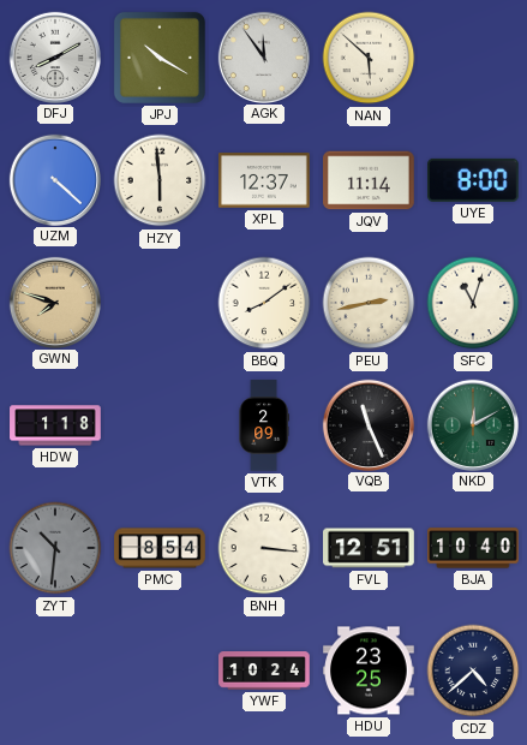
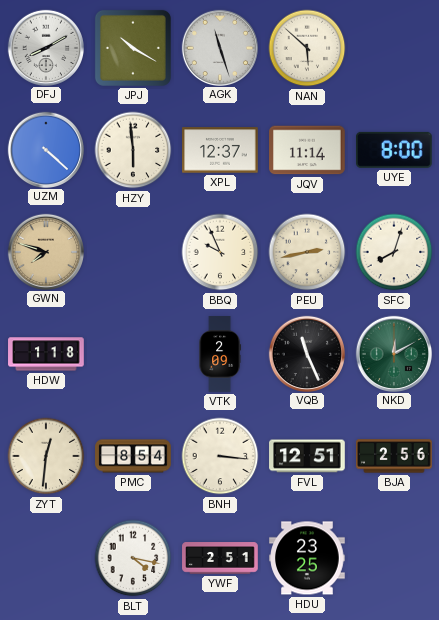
AGK: 11:54 -> 11:27 (219, 47)
BBQ: 8:09 -> 9:56 (220, 252)
SFC: 11:03 -> 8:03 (394, 252)
ZYT: 10:31 -> 12:31 (46, 456)
ZYT dial: grey -> cream (46, 456)
BJA: 10:40 -> 2:56 (394, 456)
BLT: none -> 4:17 (133, 558)
YWF: 10:24 -> 2:51 (220, 558)
CDZ: 4:38 -> none (473, 670)
